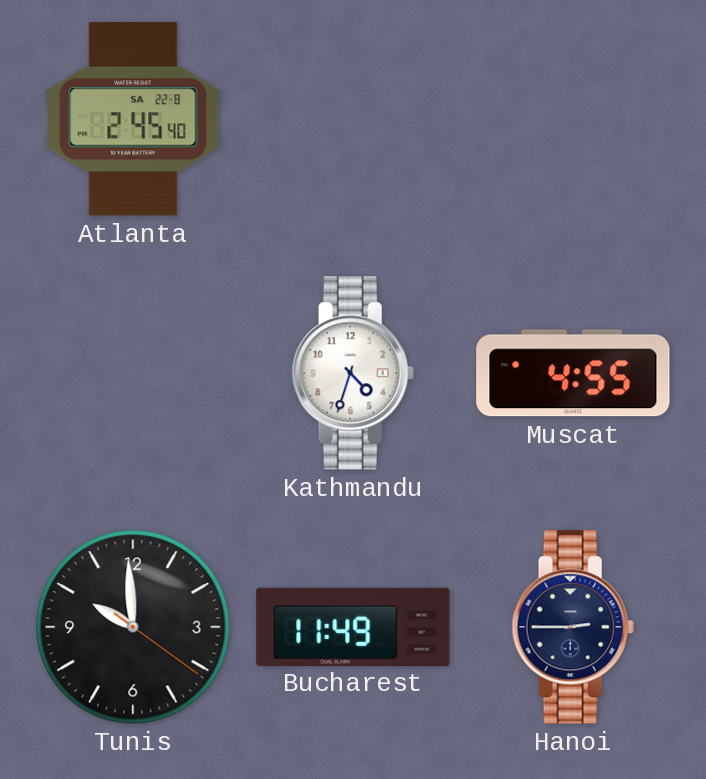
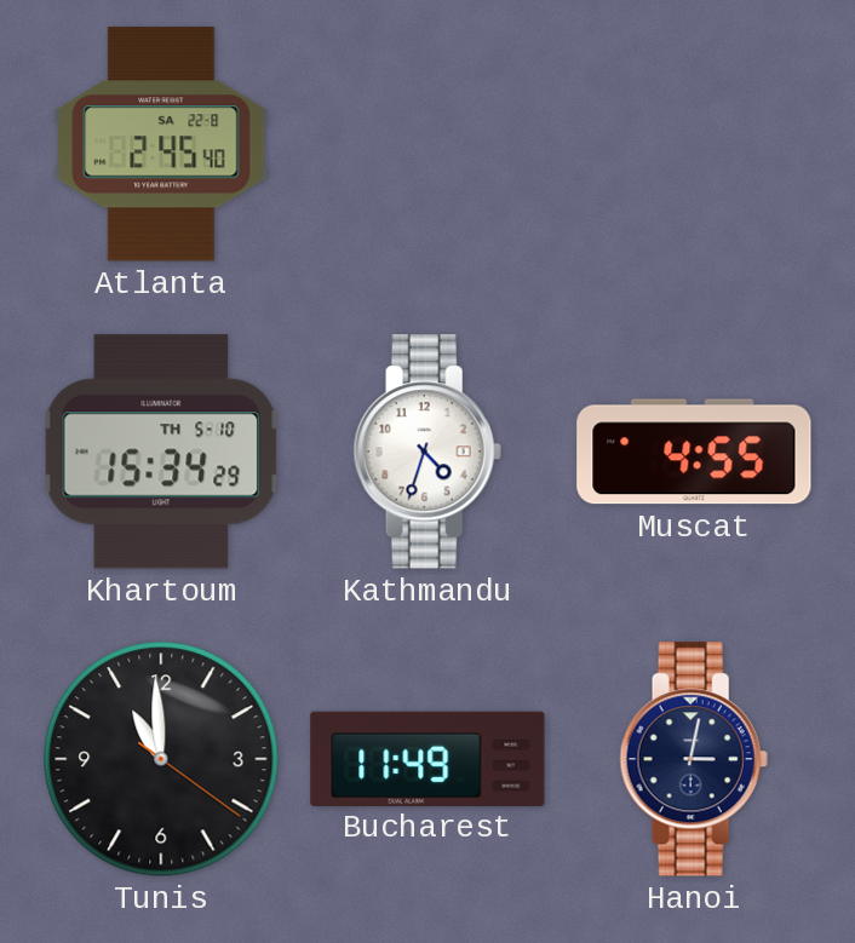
Khartoum: none -> 15:34 (161, 452)
Tunis: 9:59 -> 10:59 (161, 759)
Hanoi: 2:45 -> 3:02 (694, 759)
